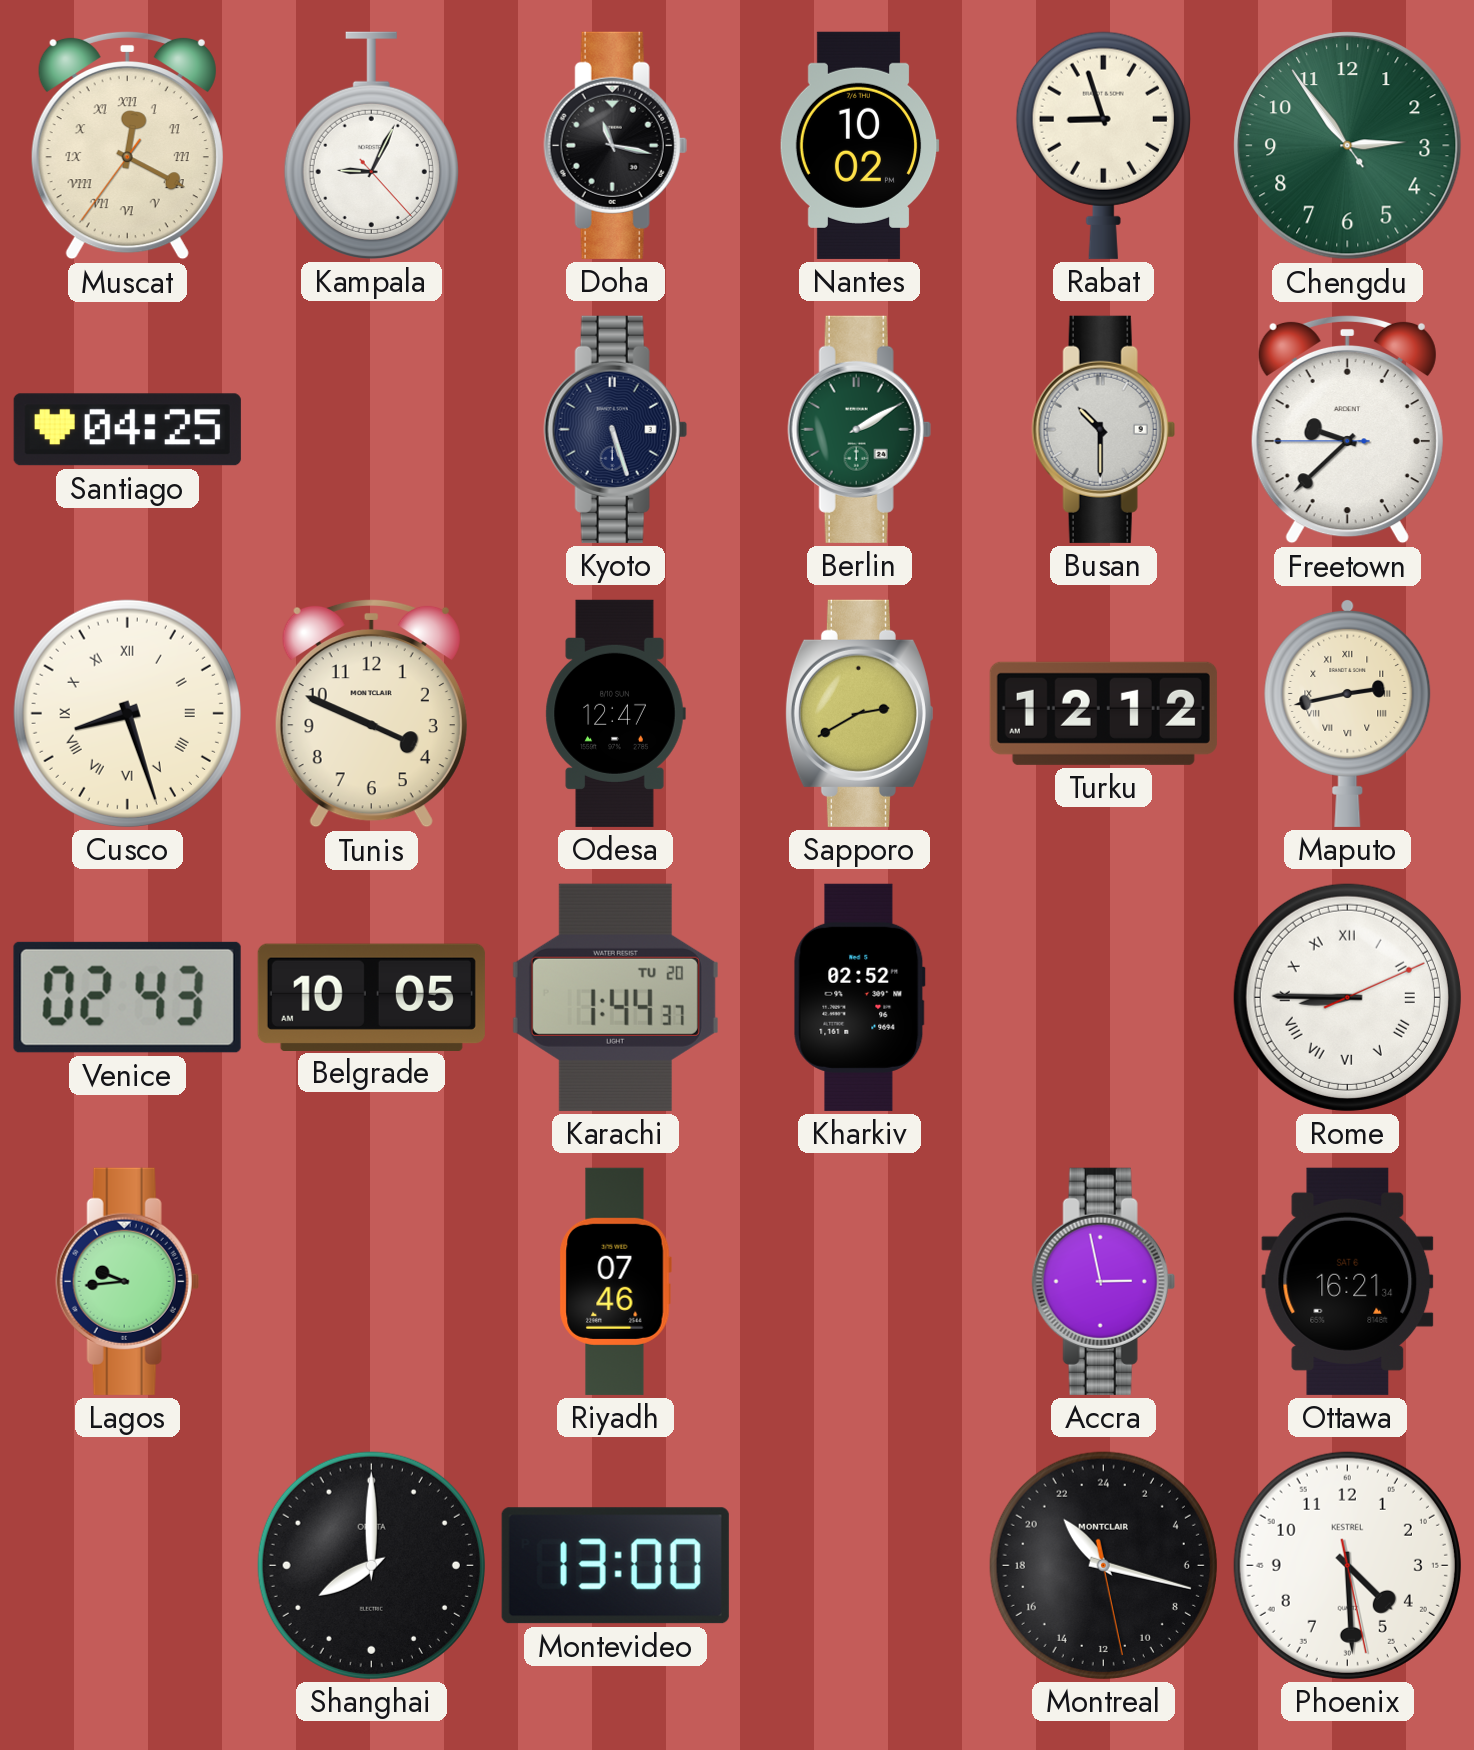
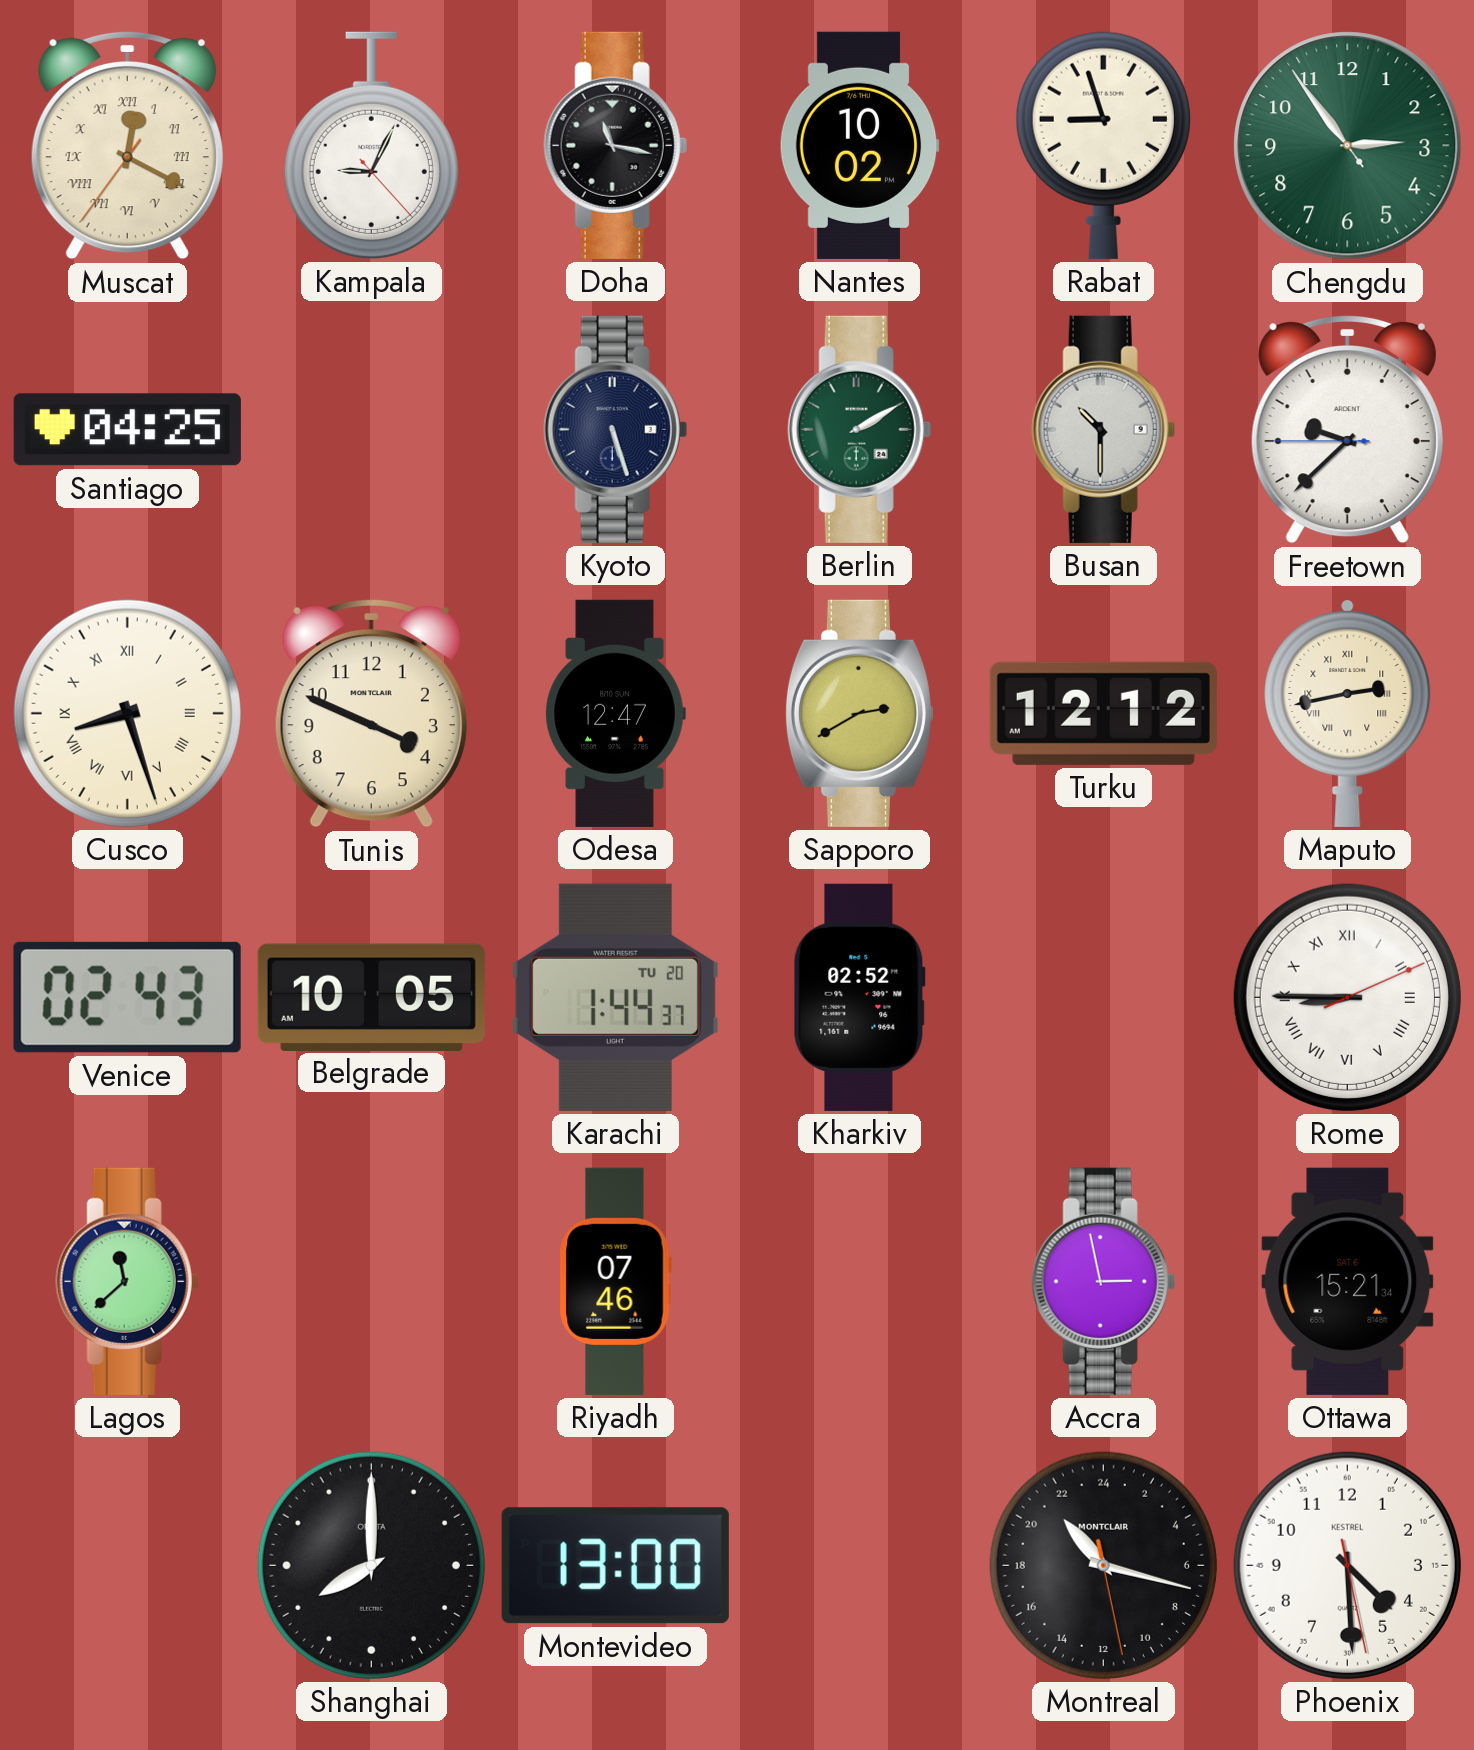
Lagos: 9:44 -> 11:38 (127, 1281)
Ottawa: 16:21 -> 15:21 (1348, 1281)
